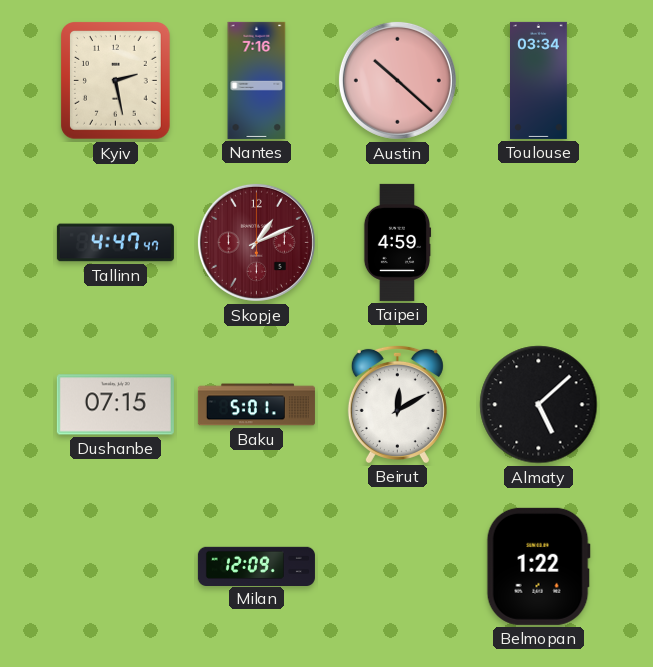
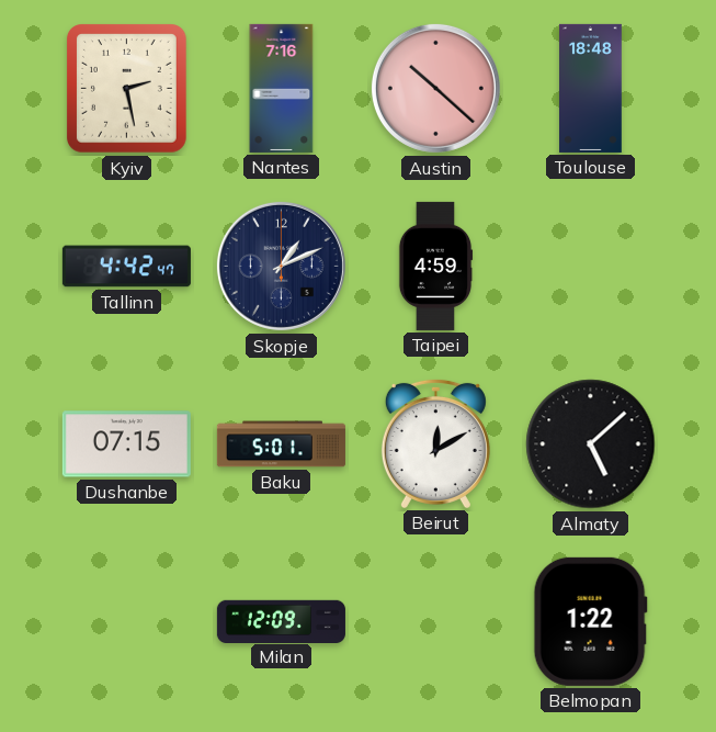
Toulouse: 03:34 -> 18:48 (591, 88)
Tallinn: 4:47 -> 4:42 (126, 267)
Skopje dial: burgundy -> navy (281, 266)
